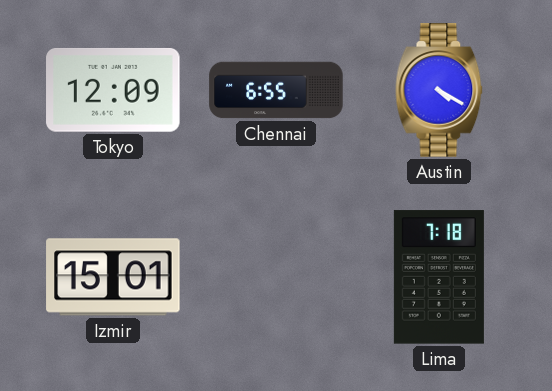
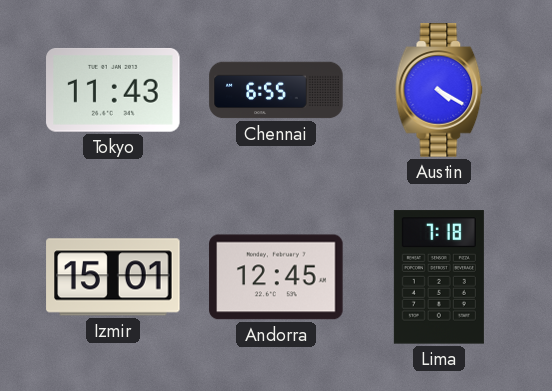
Tokyo: 12:09 -> 11:43 (113, 90)
Andorra: none -> 12:45 (276, 277)
